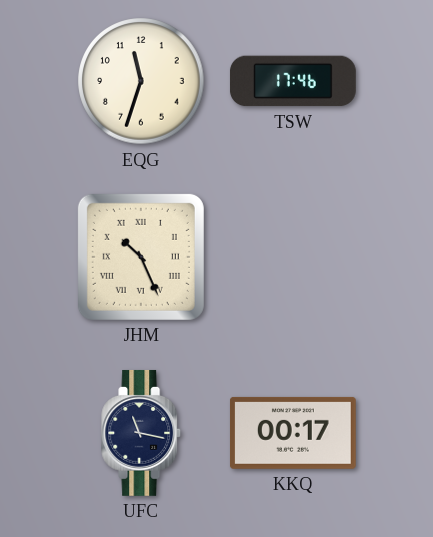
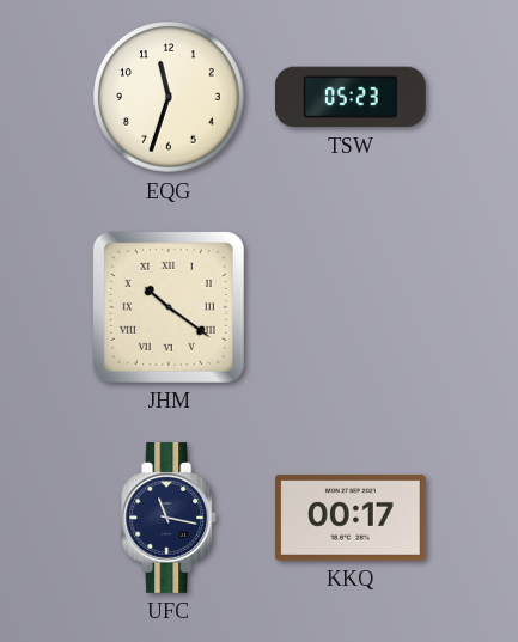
TSW: 17:46 -> 05:23 (351, 97)
JHM: 10:26 -> 10:21 (169, 307)
